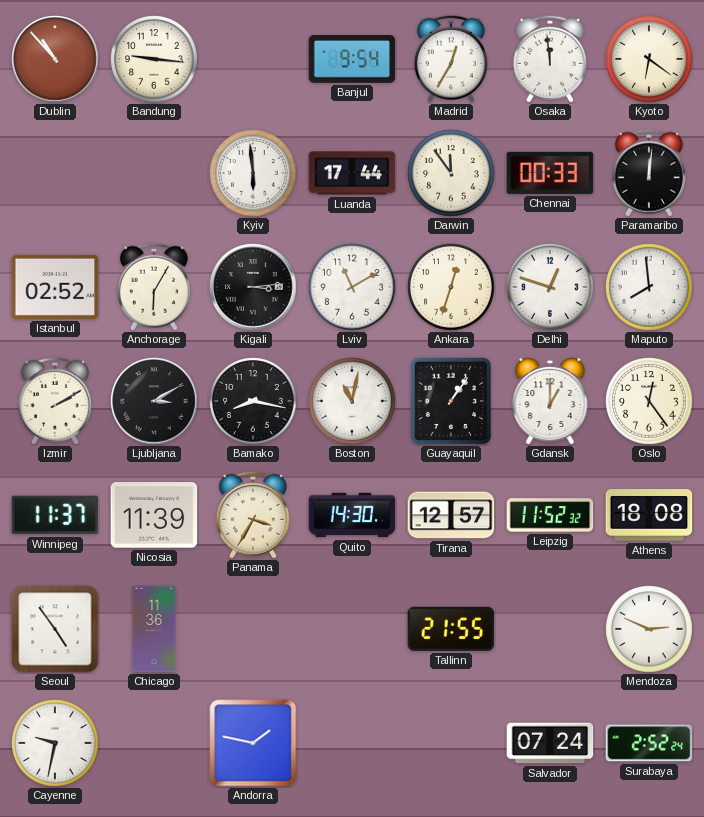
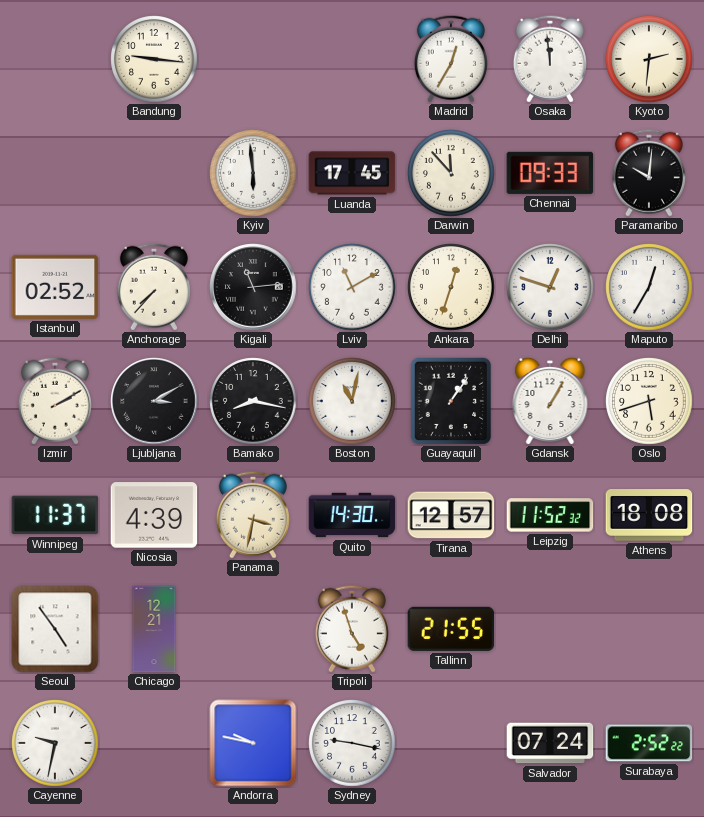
Dublin: 10:53 -> none (55, 59)
Banjul: 9:54 -> none (352, 60)
Kyoto: 6:21 -> 2:31 (649, 59)
Luanda: 17:44 -> 17:45 (352, 173)
Darwin: 11:54 -> 11:53 (451, 173)
Chennai: 00:33 -> 09:33 (550, 173)
Paramaribo: 12:01 -> 10:01 (649, 173)
Anchorage: 6:05 -> 7:37 (154, 287)
Kigali: 3:14 -> 11:14 (253, 287)
Maputo: 7:59 -> 12:35 (649, 287)
Gdansk: 1:00 -> 1:05 (550, 400)
Oslo: 12:24 -> 5:42 (649, 401)
Nicosia: 11:39 -> 4:39 (154, 515)
Panama: 3:35 -> 3:32 (253, 515)
Chicago: 11:36 -> 12:21 (154, 629)
Tripoli: none -> 4:57 (352, 629)
Mendoza: 2:49 -> none (649, 629)
Andorra: 1:47 -> 9:47 (253, 743)
Sydney: none -> 9:17 (352, 743)
Surabaya: 2:52:24 -> 2:52:22 (649, 743)
